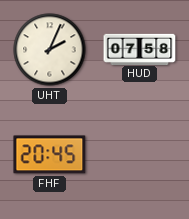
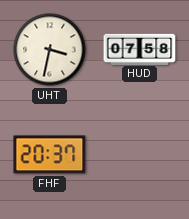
UHT: 2:04 -> 3:32 (50, 50)
FHF: 20:45 -> 20:37 (50, 155)
